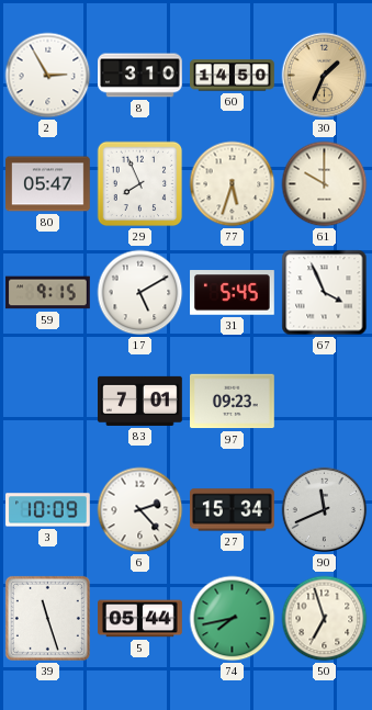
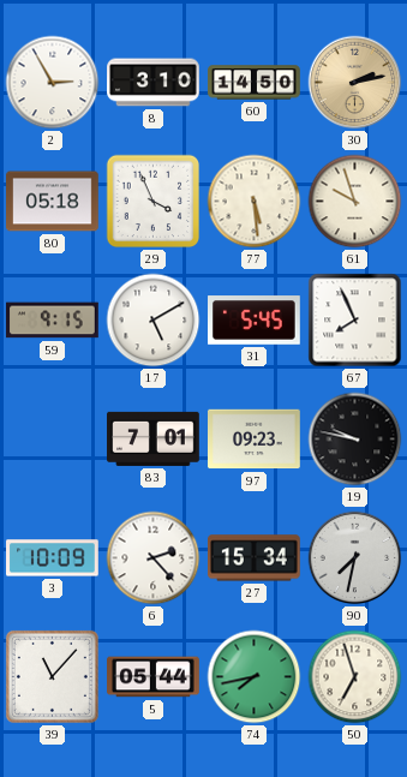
30: 1:34 -> 2:13 (355, 83)
80: 05:47 -> 05:18 (53, 202)
29: 7:56 -> 3:56 (154, 202)
77: 5:33 -> 5:29 (255, 202)
61: 10:00 -> 9:57 (355, 202)
67: 3:56 -> 7:56 (355, 321)
19: none -> 9:47 (355, 440)
90: 11:41 -> 7:32 (355, 558)
39: 11:27 -> 11:07 (52, 676)
